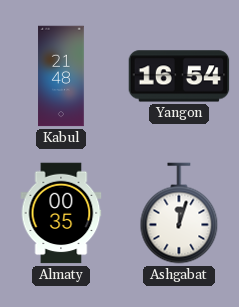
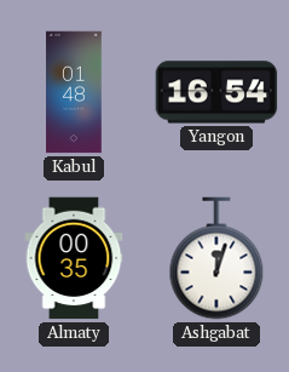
Kabul: 21:48 -> 01:48 (74, 92)
